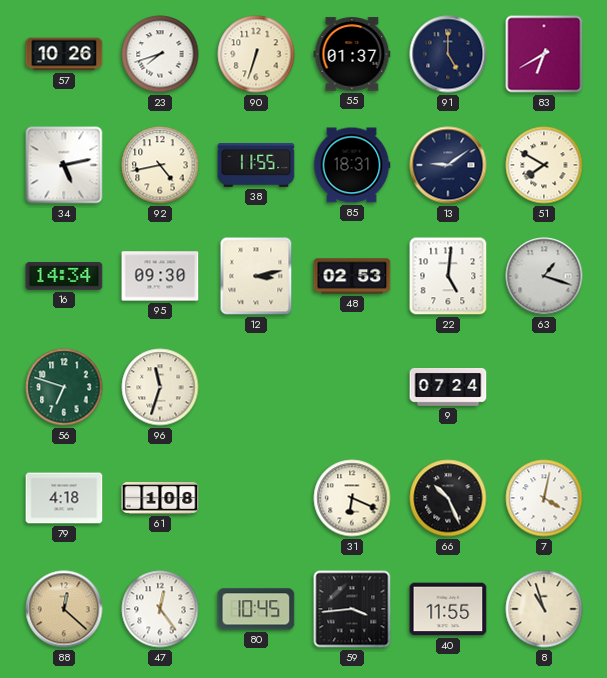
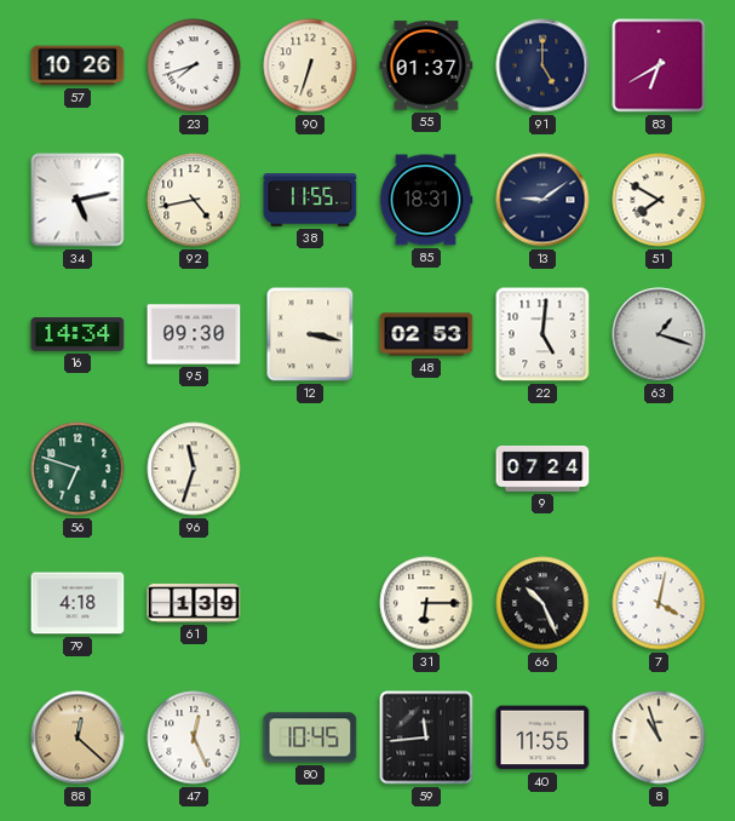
12: 3:13 -> 3:17 (310, 334)
61: 1:08 -> 1:39 (194, 604)
31: 6:19 -> 6:15 (426, 603)
47: 12:24 -> 12:26 (194, 737)
59: 3:44 -> 11:44 (426, 737)
